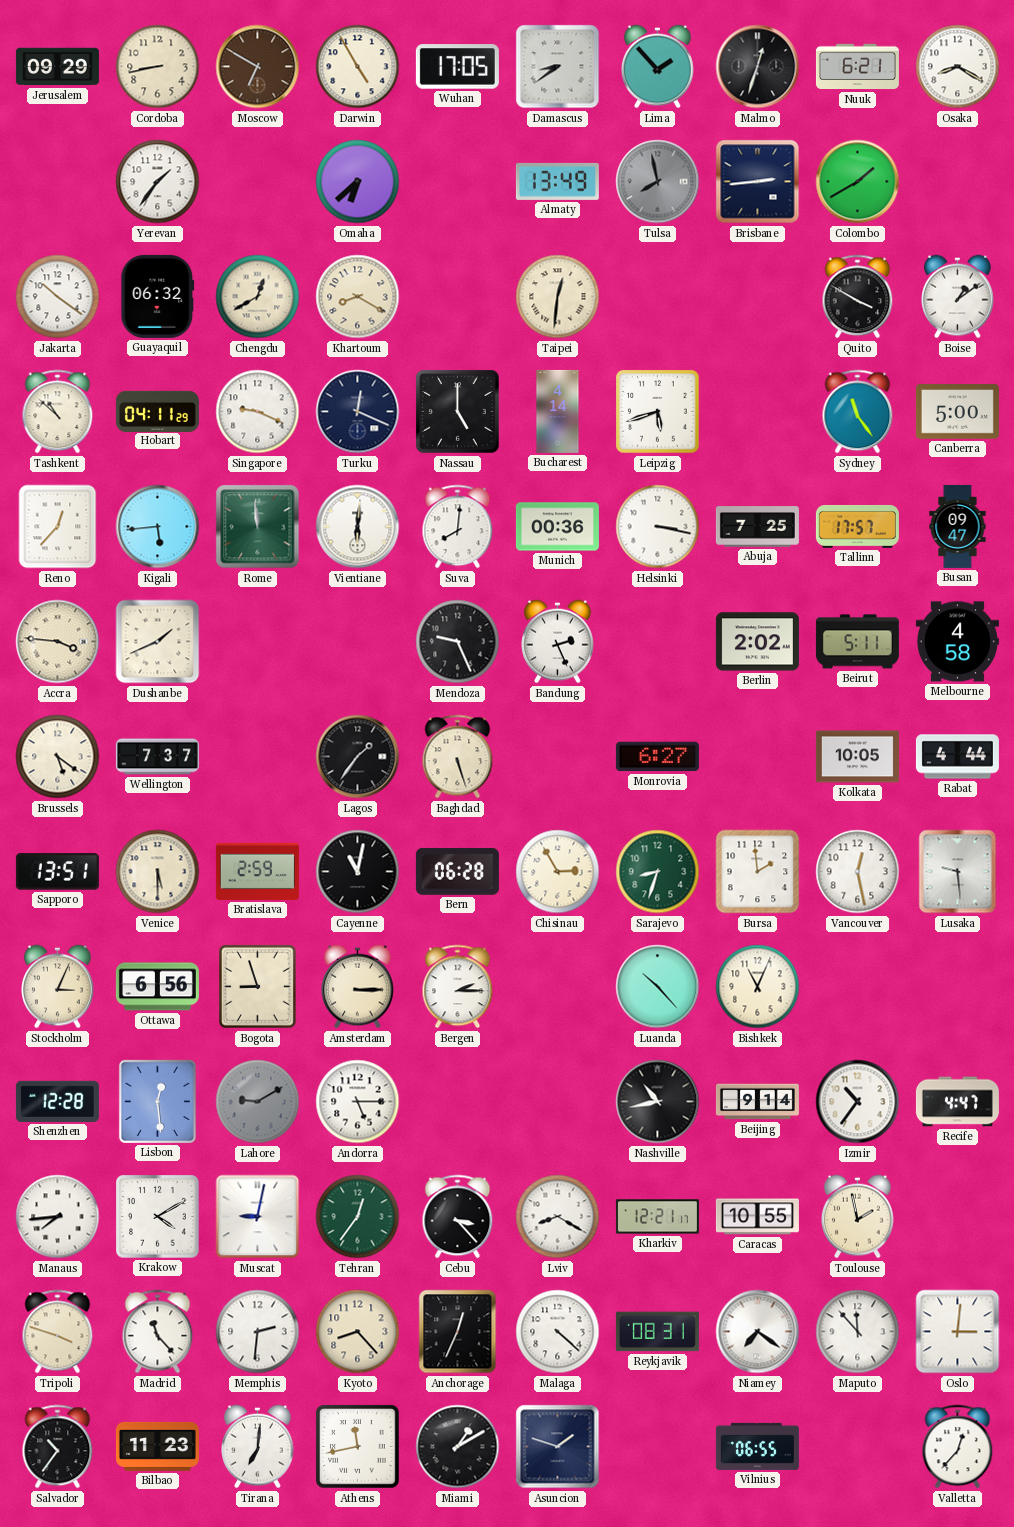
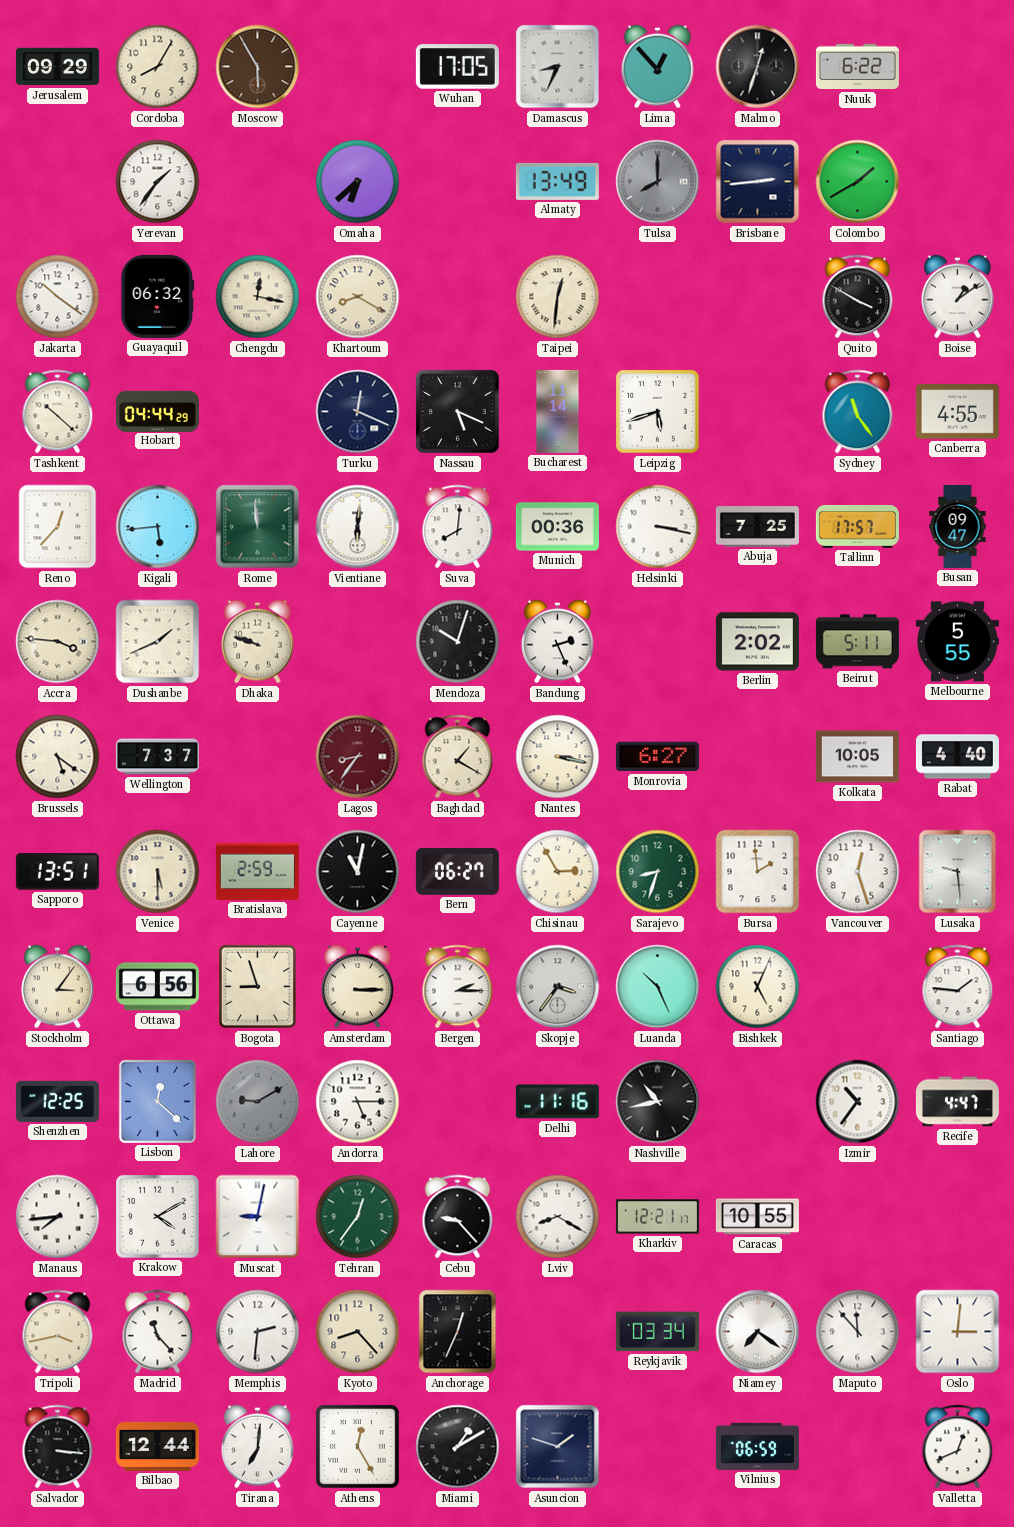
Cordoba: 8:43 -> 8:05 (158, 67)
Moscow: 6:50 -> 5:55 (258, 67)
Darwin: 4:55 -> none (358, 67)
Damascus: 8:39 -> 8:34 (558, 67)
Lima: 1:53 -> 12:53 (658, 67)
Nuuk: 6:21 -> 6:22 (857, 67)
Osaka: 8:20 -> none (958, 67)
Tulsa: 7:58 -> 8:00 (658, 182)
Chengdu: 12:40 -> 12:17 (258, 297)
Tashkent: 10:52 -> 10:22 (58, 412)
Hobart: 04:11 -> 04:44 (157, 411)
Singapore: 9:19 -> none (258, 412)
Nassau: 5:00 -> 5:19 (458, 412)
Bucharest: 4:14 -> 11:14 (558, 411)
Canberra: 5:00 -> 4:55 (957, 412)
Dhaka: none -> 9:48 (258, 642)
Mendoza: 9:26 -> 10:03 (458, 642)
Melbourne: 4:58 -> 5:55 (957, 642)
Lagos: 1:36 -> 8:36 (358, 757)
Lagos dial: black -> burgundy (358, 757)
Baghdad: 5:27 -> 1:20 (458, 757)
Nantes: none -> 3:17 (558, 757)
Rabat: 4:44 -> 4:40 (957, 757)
Bern: 06:28 -> 06:27 (457, 871)
Vancouver: 12:28 -> 12:27 (858, 872)
Stockholm: 3:04 -> 3:06 (58, 987)
Skopje: none -> 3:36 (558, 987)
Luanda: 10:23 -> 10:26 (658, 987)
Bishkek: 11:04 -> 5:04 (758, 987)
Santiago: none -> 1:46 (958, 987)
Shenzhen: 12:28 -> 12:25 (57, 1101)
Lisbon: 12:29 -> 12:22 (157, 1101)
Delhi: none -> 11:16 (557, 1102)
Beijing: 9:14 -> none (757, 1102)
Cebu: 3:23 -> 9:23 (458, 1217)
Toulouse: 1:58 -> none (858, 1217)
Tripoli: 3:48 -> 3:43 (58, 1332)
Malaga: 4:22 -> none (558, 1332)
Reykjavik: 08:31 -> 03:34 (657, 1332)
Salvador: 10:36 -> 3:16 (58, 1447)
Bilbao: 11:23 -> 12:44 (157, 1446)
Athens: 11:43 -> 12:25 (358, 1447)
Vilnius: 06:55 -> 06:59 (757, 1446)
Valletta: 12:37 -> 12:41 (958, 1447)
